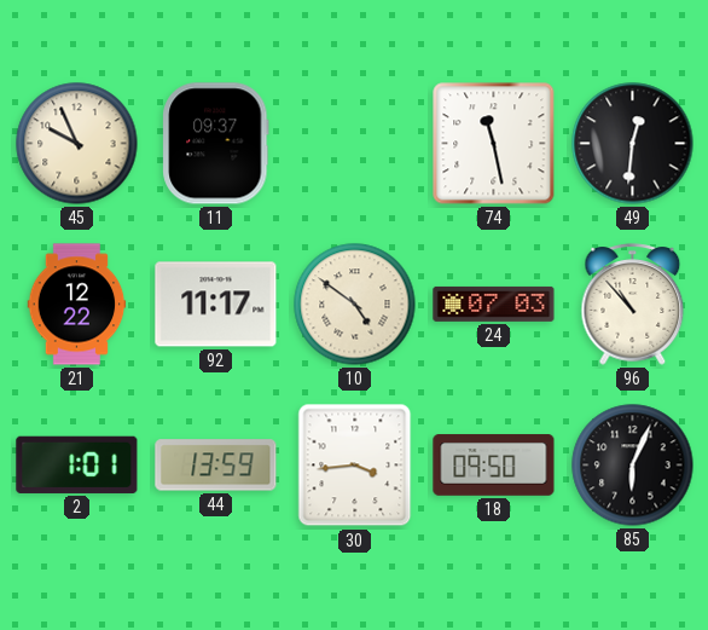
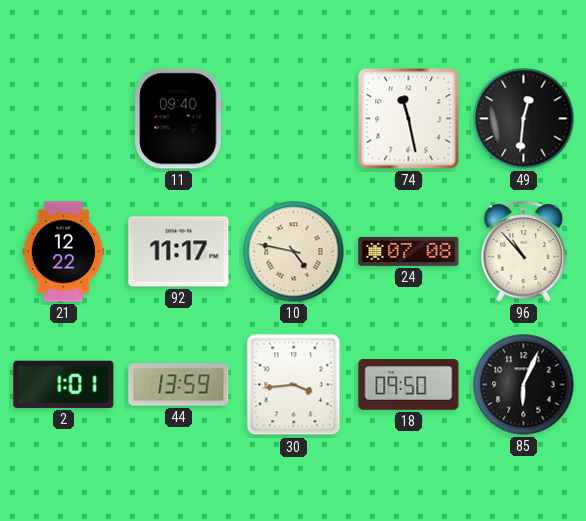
45: 9:56 -> none (77, 144)
11: 09:37 -> 09:40 (179, 119)
10: 4:51 -> 4:47 (294, 252)
24: 07:03 -> 07:08 (409, 251)
